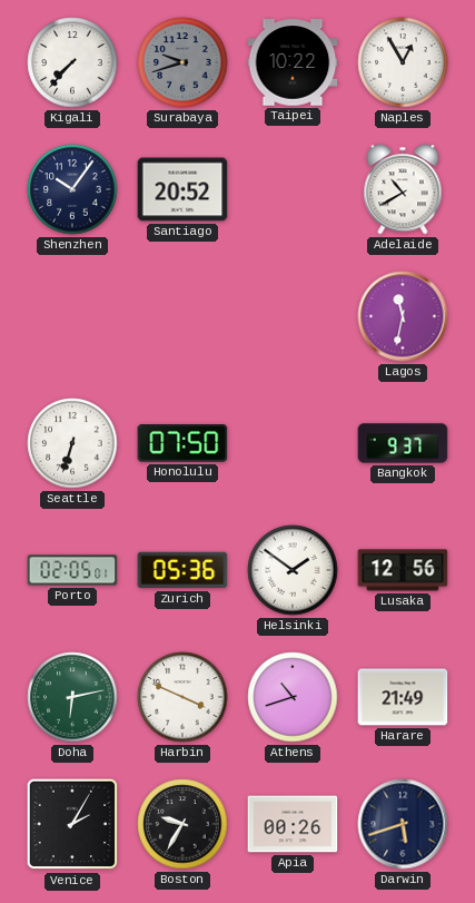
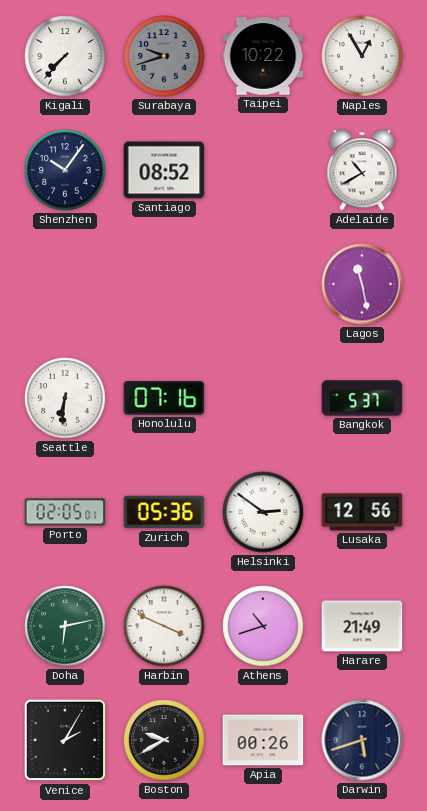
Santiago: 20:52 -> 08:52 (164, 170)
Lagos: 11:32 -> 11:28 (362, 284)
Seattle: 6:33 -> 6:31 (65, 398)
Honolulu: 07:50 -> 07:16 (164, 398)
Bangkok: 9:37 -> 5:37 (362, 398)
Helsinki: 1:51 -> 2:51 (263, 512)
Boston: 9:35 -> 9:40 (164, 740)
